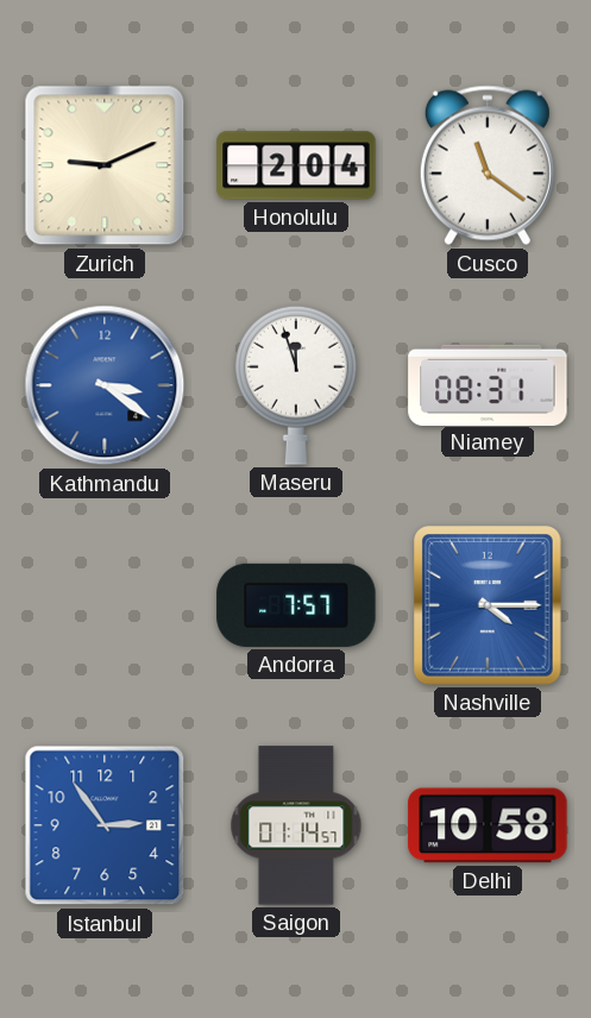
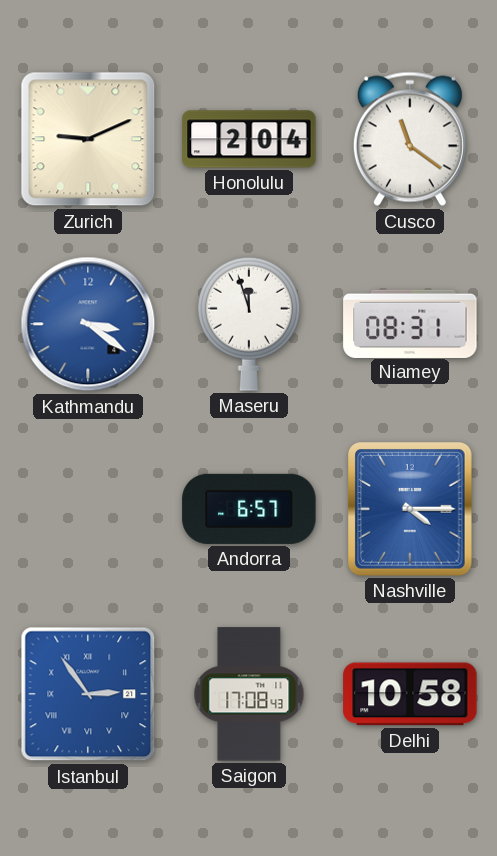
Andorra: 7:57 -> 6:57 (249, 509)
Istanbul numerals: Arabic -> Roman (88, 694)
Saigon: 01:14 -> 17:08 (249, 694)
